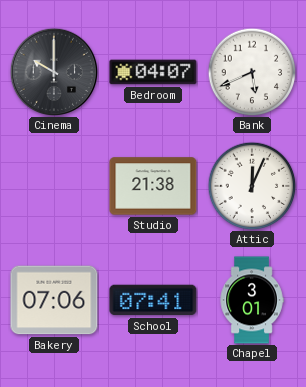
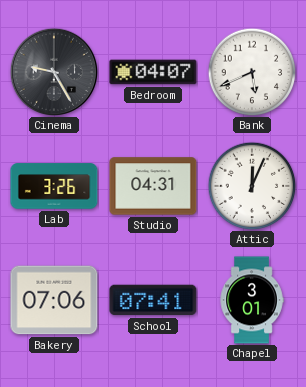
Cinema: 10:00 -> 9:25 (54, 72)
Lab: none -> 3:26 (54, 186)
Studio: 21:38 -> 04:31 (153, 186)
